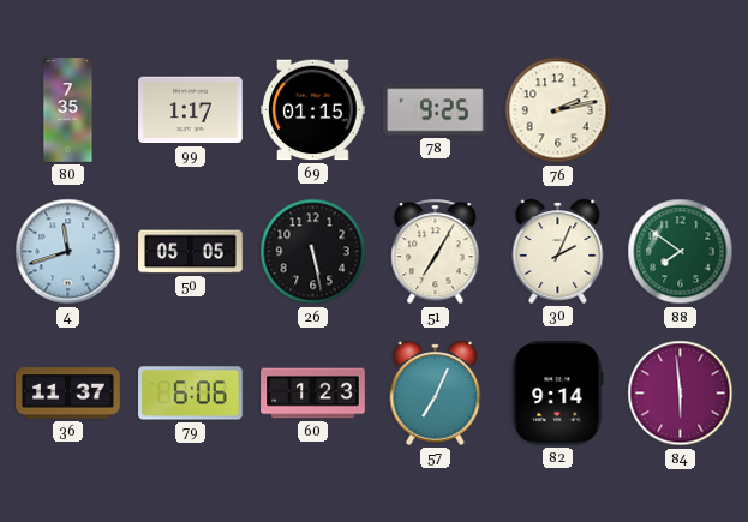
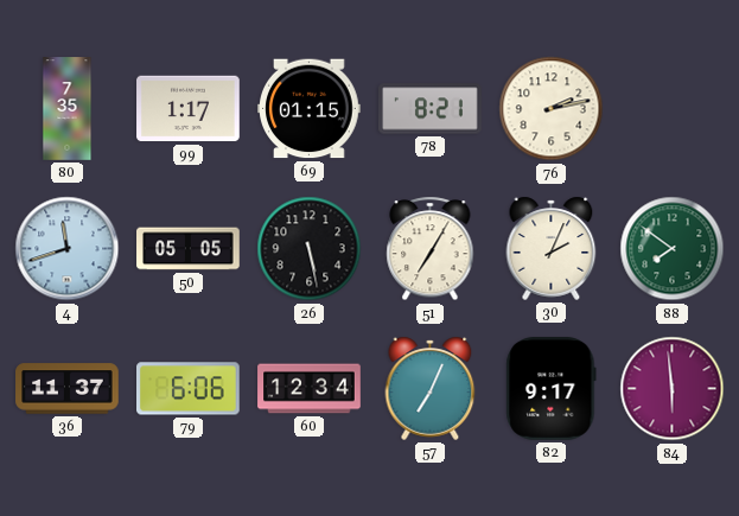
78: 9:25 -> 8:21 (431, 109)
60: 1:23 -> 12:34 (310, 389)
82: 9:14 -> 9:17 (552, 389)
